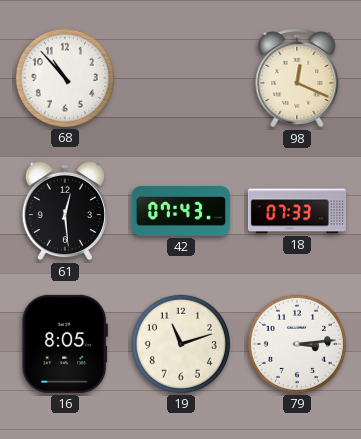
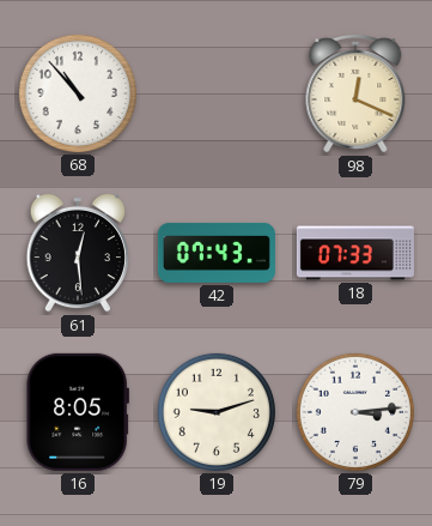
19: 11:12 -> 9:12 (217, 412)
